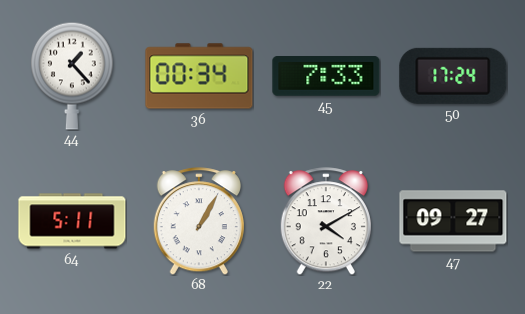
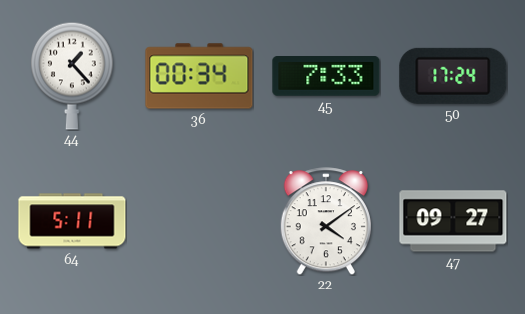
68: 1:05 -> none (199, 221)
22: 4:10 -> 4:09 (326, 221)
